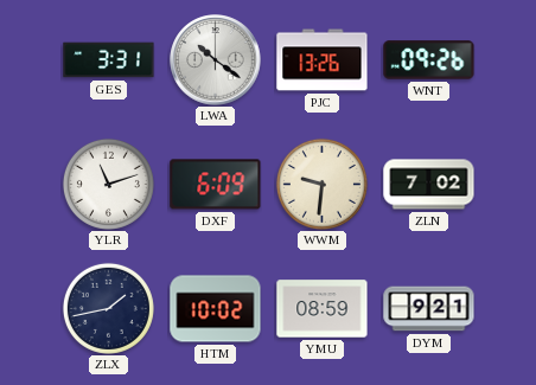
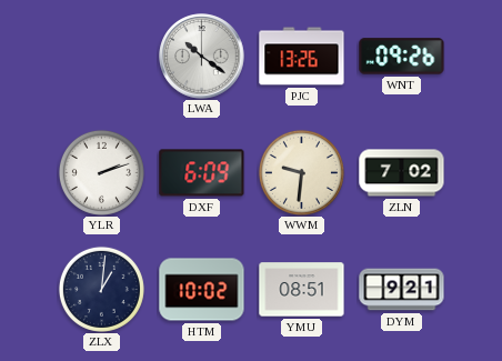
GES: 3:31 -> none (109, 60)
YLR: 11:12 -> 2:12 (101, 172)
ZLX: 1:43 -> 1:01 (101, 289)
YMU: 08:59 -> 08:51 (302, 290)
